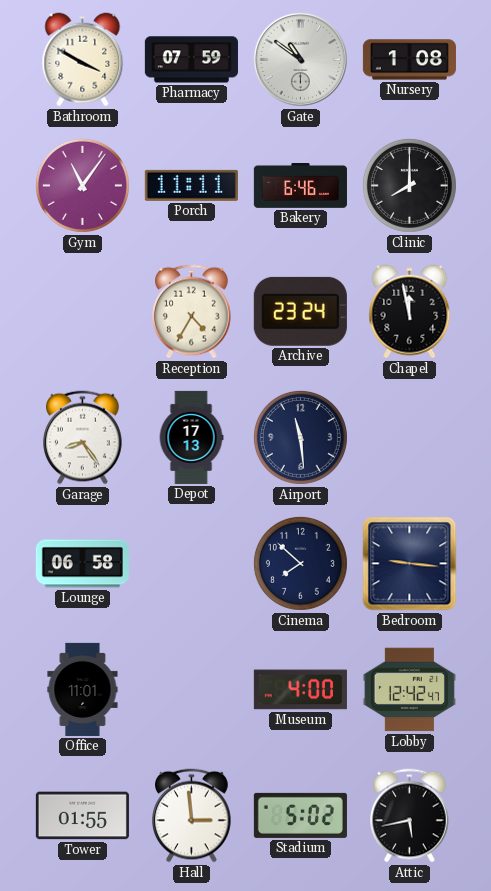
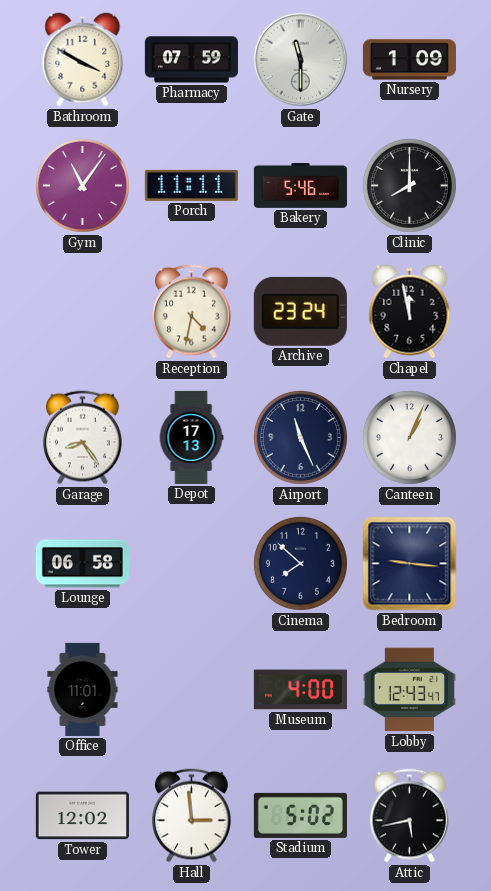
Gate: 10:51 -> 11:30 (300, 59)
Nursery: 1:08 -> 1:09 (409, 60)
Bakery: 6:46 -> 5:46 (300, 186)
Reception: 4:35 -> 4:32 (192, 312)
Airport: 11:29 -> 11:26 (300, 437)
Canteen: none -> 1:04 (409, 437)
Lobby: 12:42 -> 12:43 (409, 690)
Tower: 01:55 -> 12:02 (82, 816)
